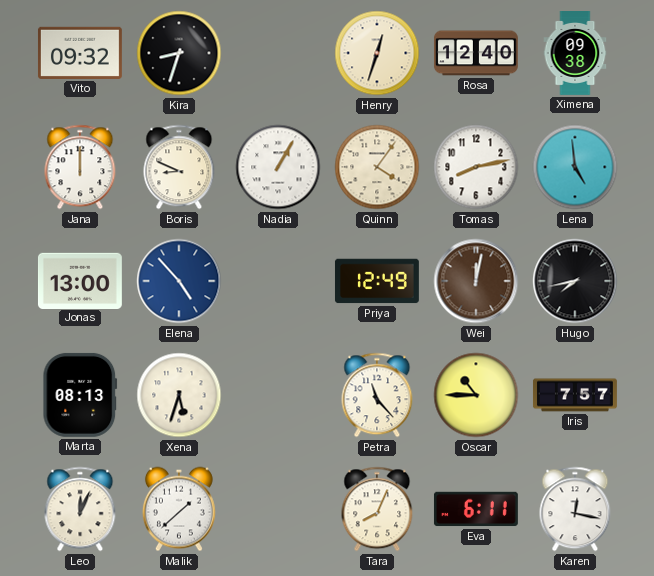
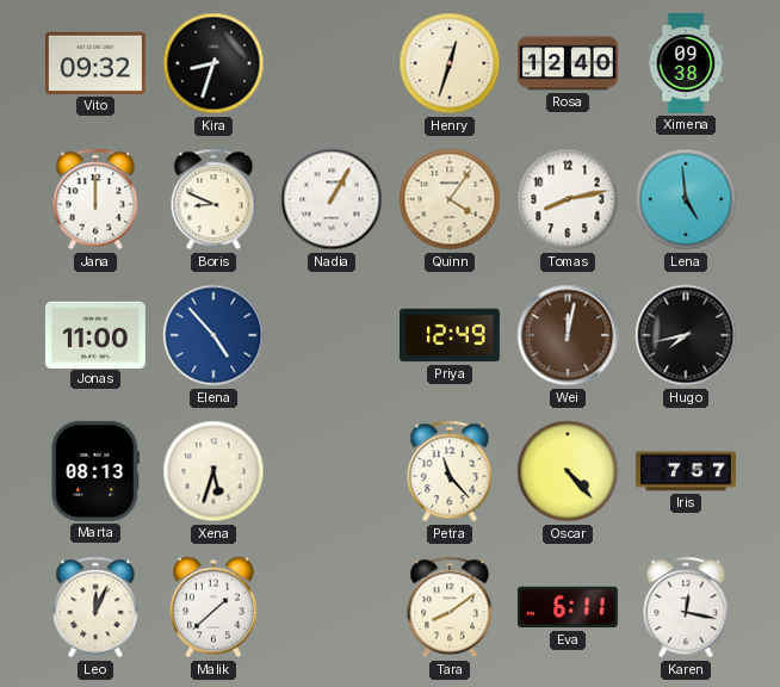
Jonas: 13:00 -> 11:00 (95, 334)
Oscar: 10:45 -> 4:23 (568, 471)
Tara: 8:04 -> 8:09 (450, 607)
